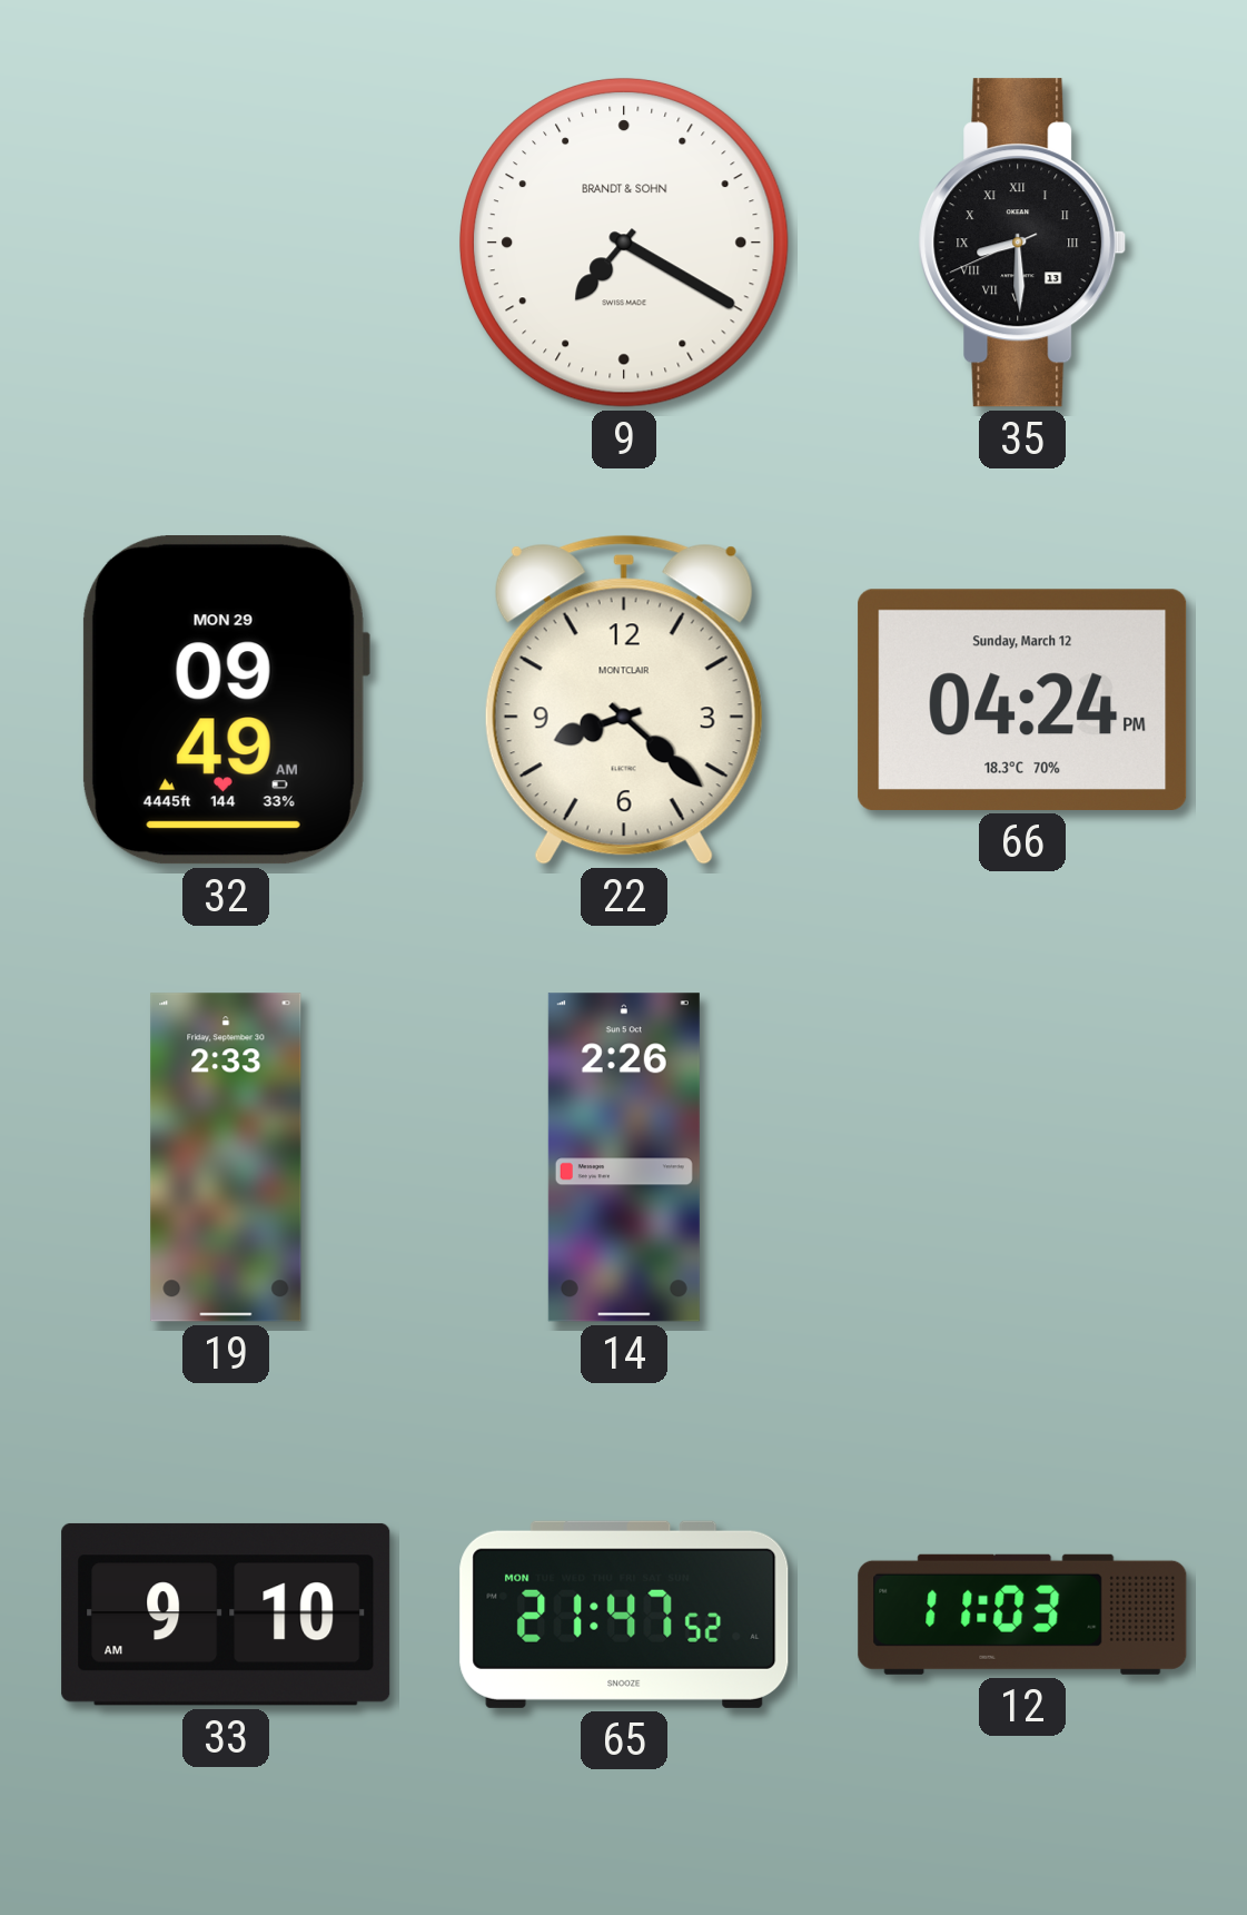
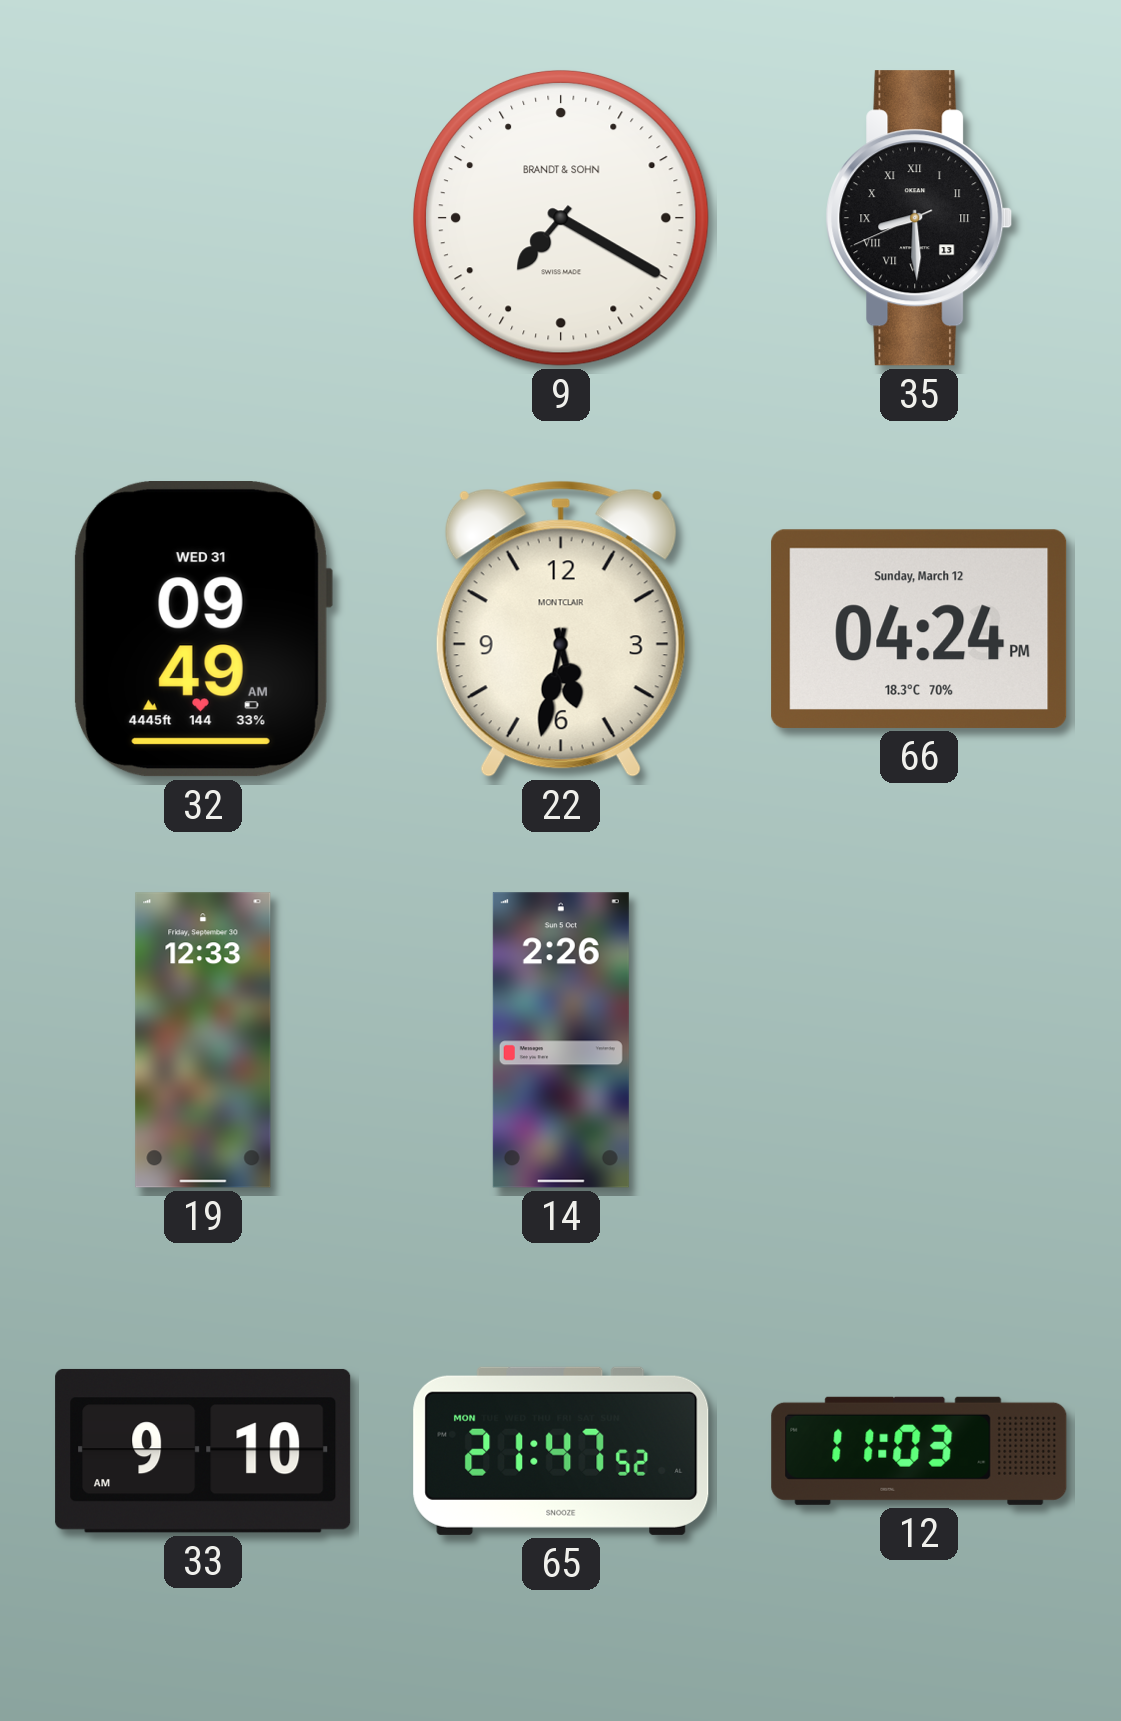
32 date: MON 29 -> WED 31 (203, 630)
22: 8:22 -> 5:32 (561, 629)
19: 2:33 -> 12:33 (203, 1040)
